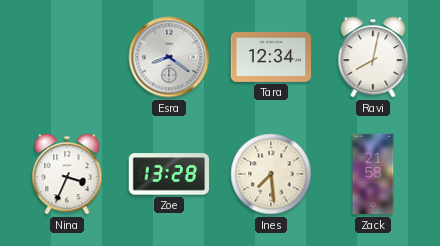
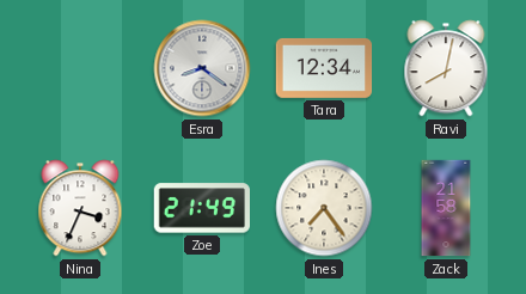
Zoe: 13:28 -> 21:49 (201, 208)
Ines: 7:29 -> 7:24 (324, 208)
